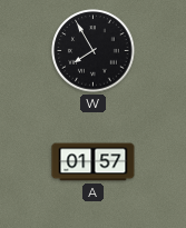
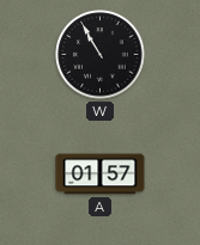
W: 7:55 -> 10:55 (101, 55)
